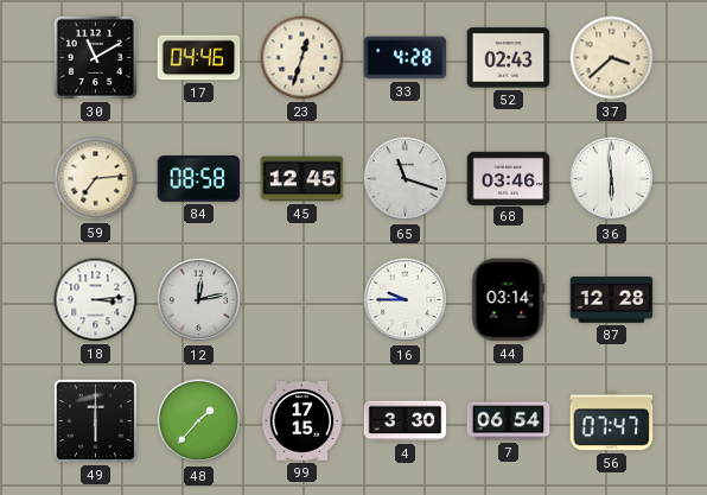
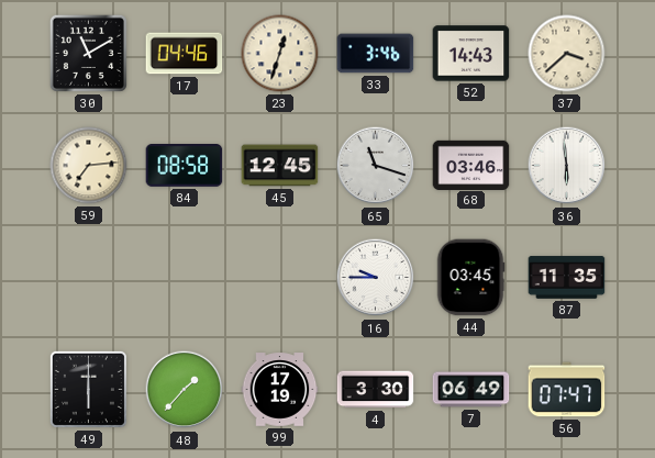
33: 4:28 -> 3:46 (376, 54)
52: 02:43 -> 14:43 (471, 54)
18: 3:14 -> none (96, 300)
12: 12:13 -> none (199, 300)
44: 03:14 -> 03:45 (470, 278)
87: 12:28 -> 11:35 (567, 278)
99: 17:15 -> 17:19 (280, 390)
7: 06:54 -> 06:49 (471, 390)
